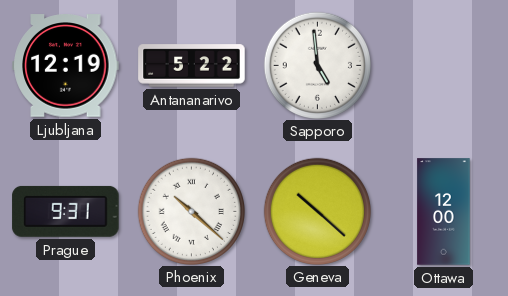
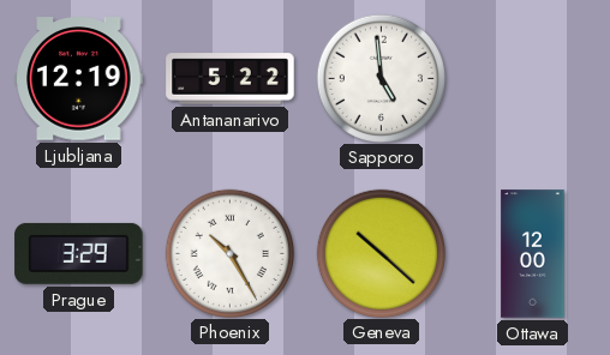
Prague: 9:31 -> 3:29 (79, 253)
Phoenix: 10:22 -> 10:25 (229, 253)
